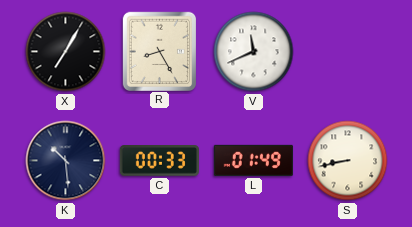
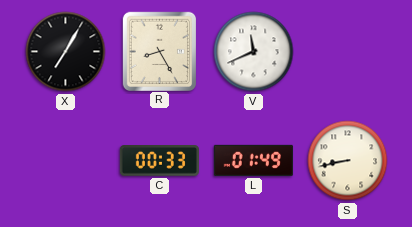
K: 10:29 -> none (66, 161)
